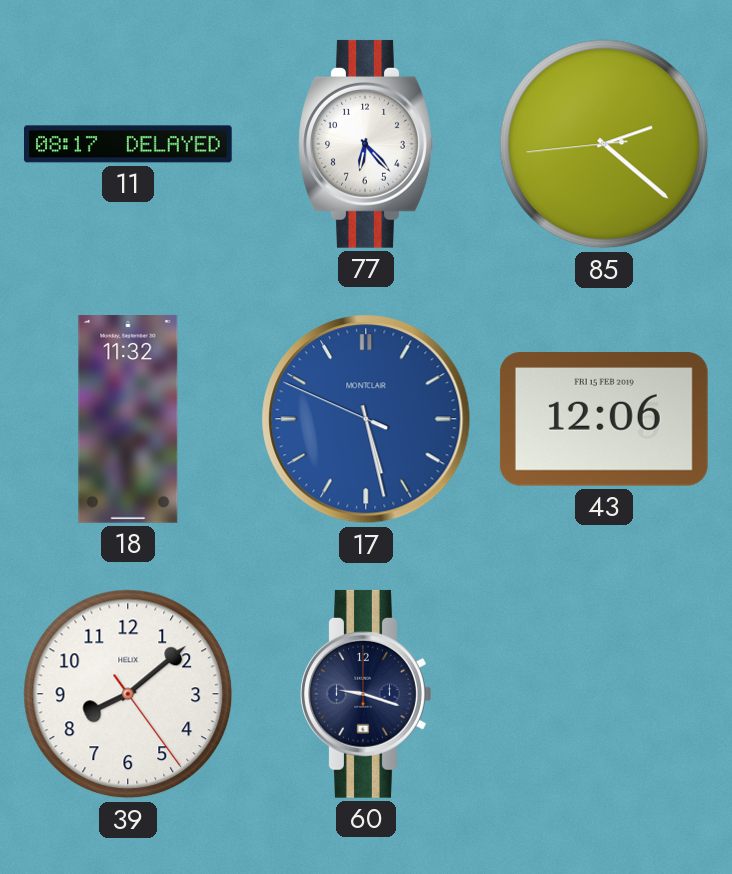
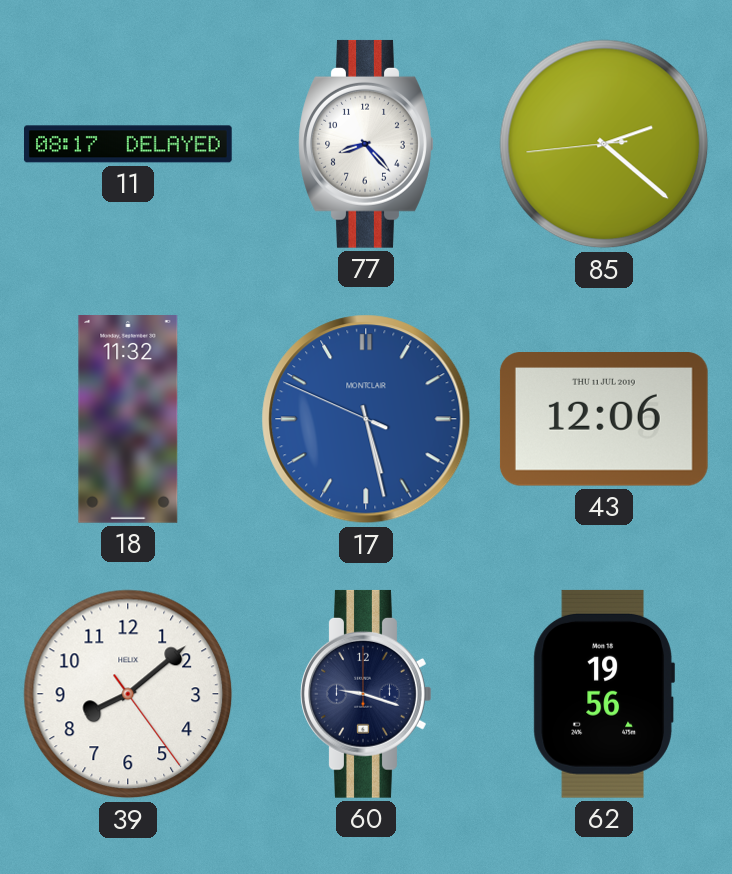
77: 6:23 -> 8:23 (366, 144)
43 date: FRI 15 FEB 2019 -> THU 11 JUL 2019 (604, 419)
62: none -> 19:56 (604, 694)
